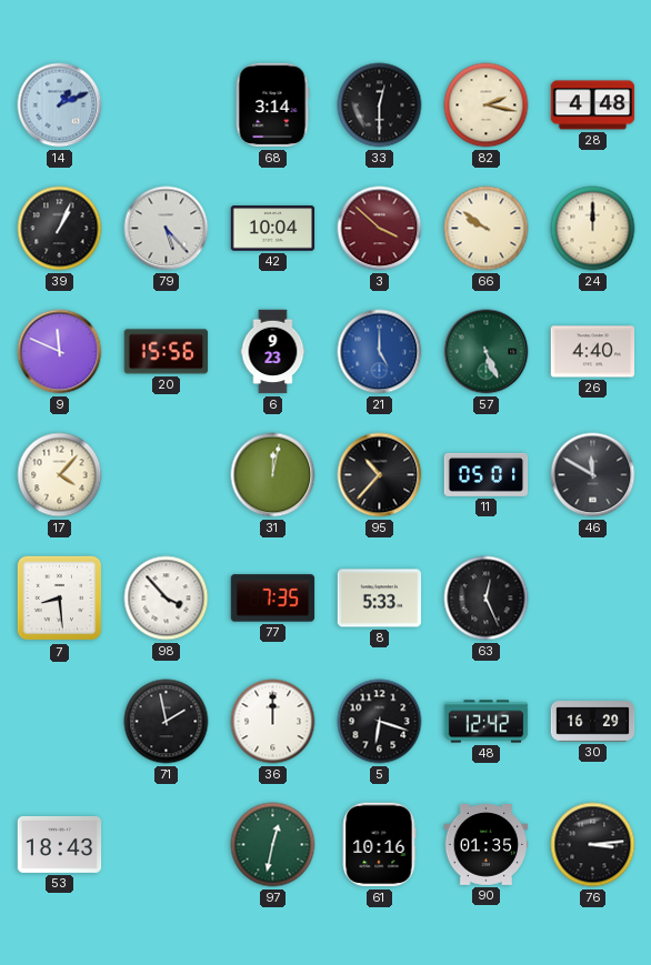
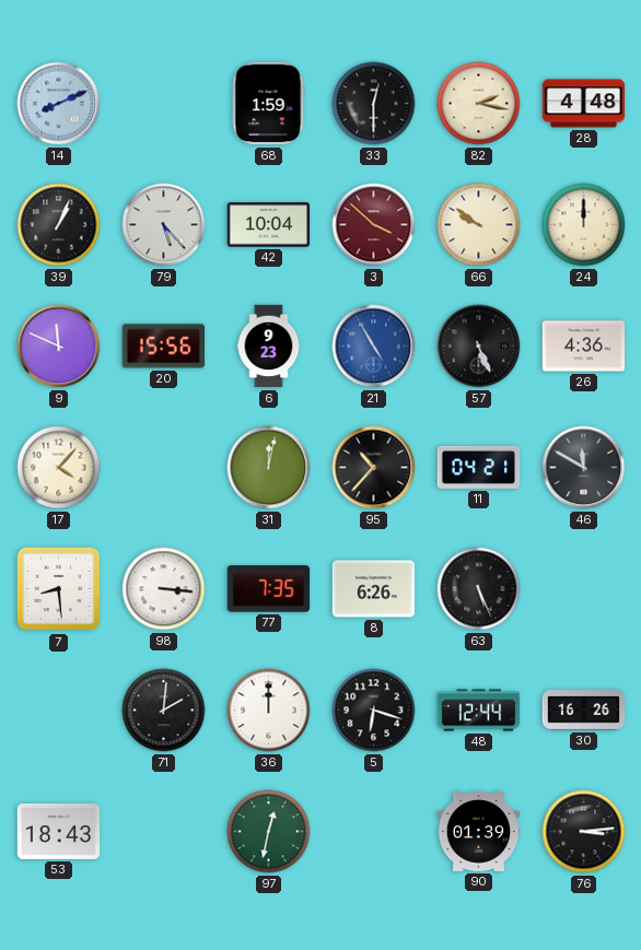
14: 1:11 -> 8:11 (59, 104)
68: 3:14 -> 1:59 (268, 104)
21: 5:00 -> 4:55 (374, 347)
57 dial: green -> black (479, 347)
26: 4:40 -> 4:36 (584, 347)
11: 05:01 -> 04:21 (479, 467)
98: 3:53 -> 3:16 (164, 589)
8: 5:33 -> 6:26 (374, 589)
63: 12:26 -> 5:26 (479, 589)
71: 1:58 -> 2:01 (164, 711)
48: 12:42 -> 12:44 (479, 711)
30: 16:29 -> 16:26 (584, 711)
61: 10:16 -> none (379, 845)
90: 01:35 -> 01:39 (479, 832)
